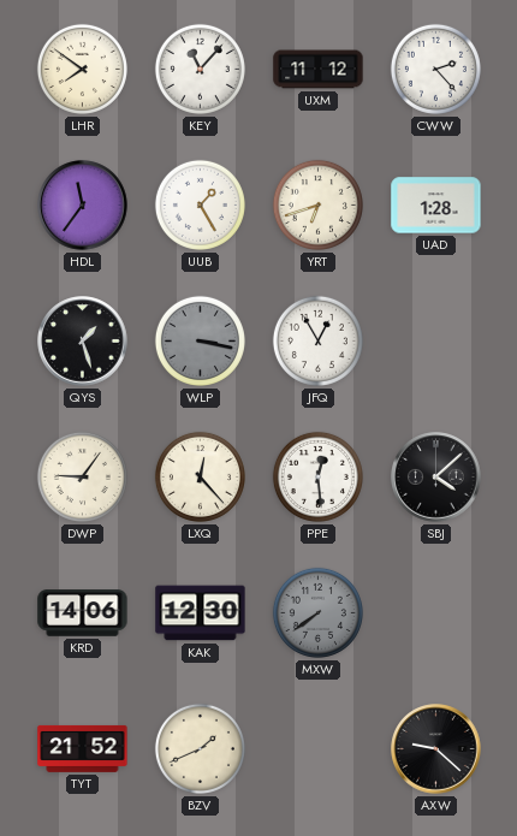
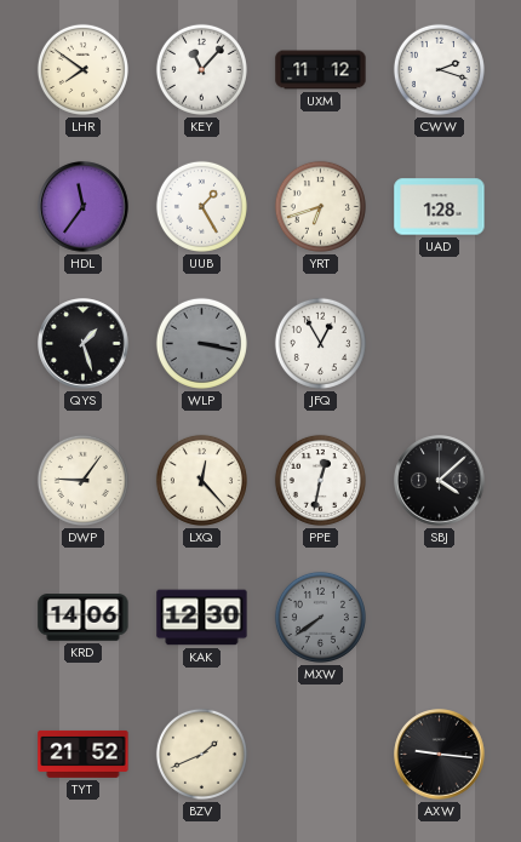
CWW: 2:23 -> 2:18 (439, 69)
PPE: 12:29 -> 12:32 (320, 480)
AXW: 9:22 -> 9:16 (440, 755)
